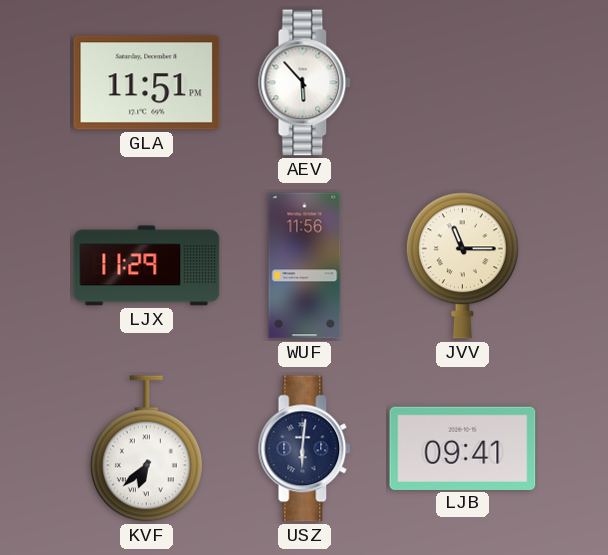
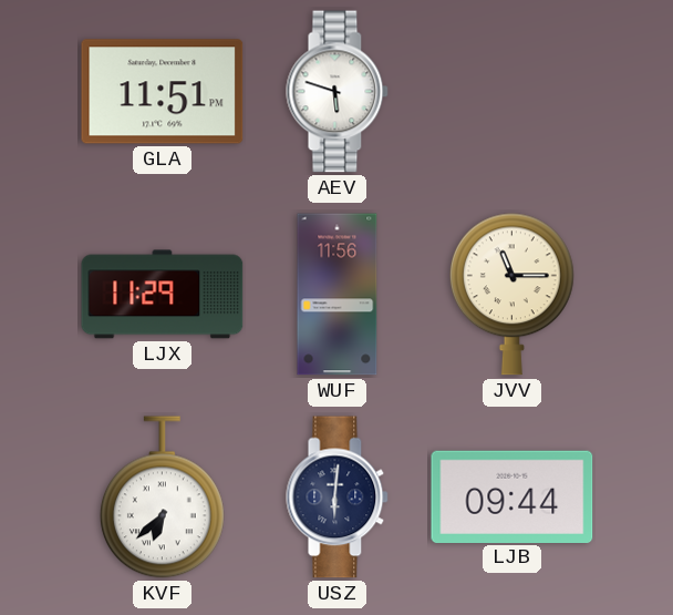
AEV: 5:53 -> 5:48 (338, 92)
LJB: 09:41 -> 09:44 (512, 496)
